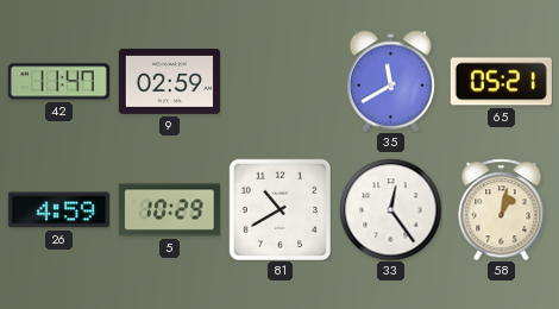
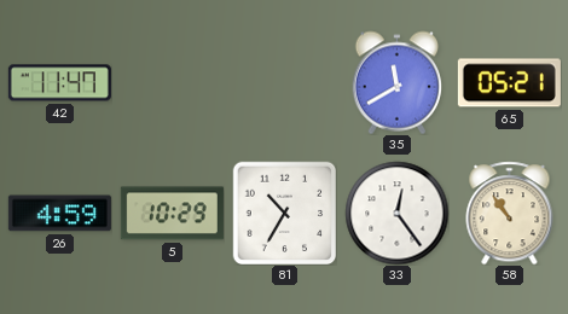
9: 02:59 -> none (169, 82)
81: 10:40 -> 10:35 (284, 213)
58: 1:02 -> 10:54 (510, 213)
